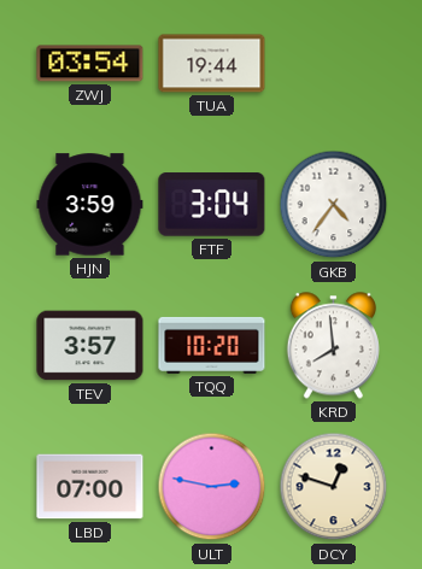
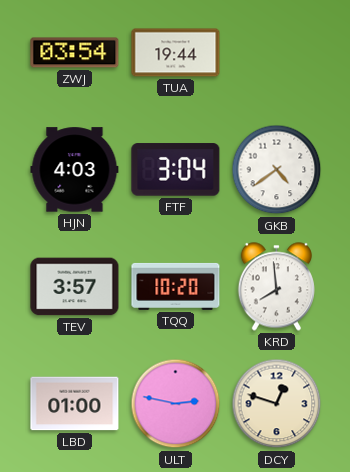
HJN: 3:59 -> 4:03 (75, 170)
GKB: 4:36 -> 4:39 (277, 170)
LBD: 07:00 -> 01:00 (75, 404)
